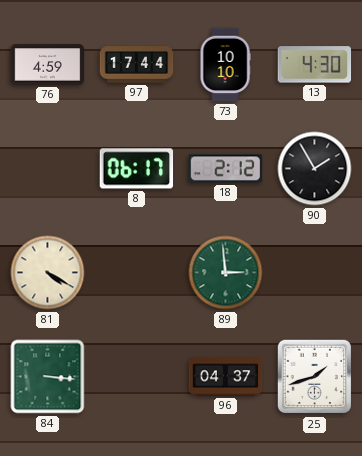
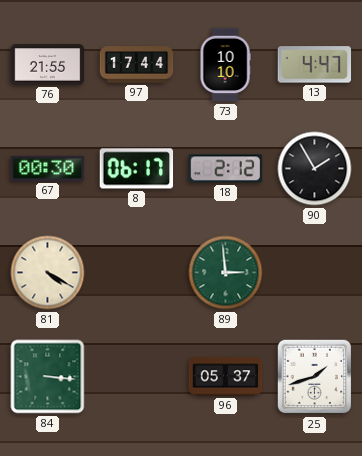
76: 4:59 -> 21:55 (48, 65)
13: 4:30 -> 4:47 (315, 65)
67: none -> 00:30 (48, 168)
96: 04:37 -> 05:37 (226, 377)
